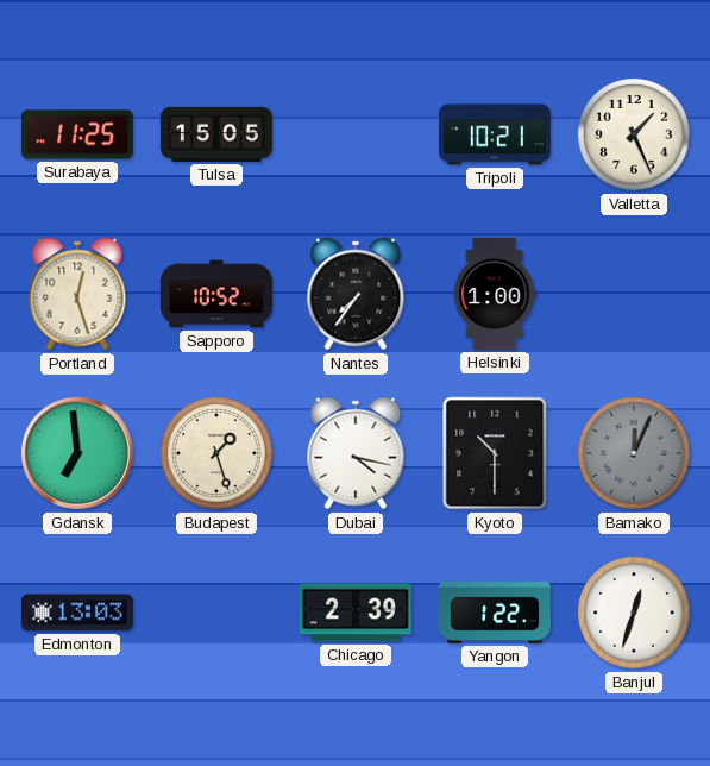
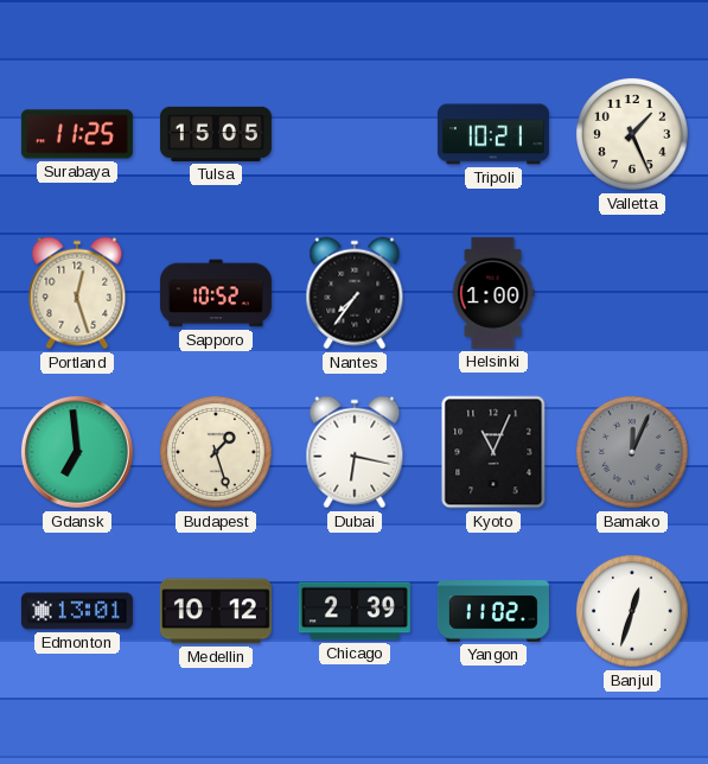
Dubai: 4:17 -> 6:17 (355, 452)
Kyoto: 10:30 -> 11:04 (493, 452)
Edmonton: 13:03 -> 13:01 (77, 611)
Medellin: none -> 10:12 (216, 611)
Yangon: 1:22 -> 11:02 (493, 611)
